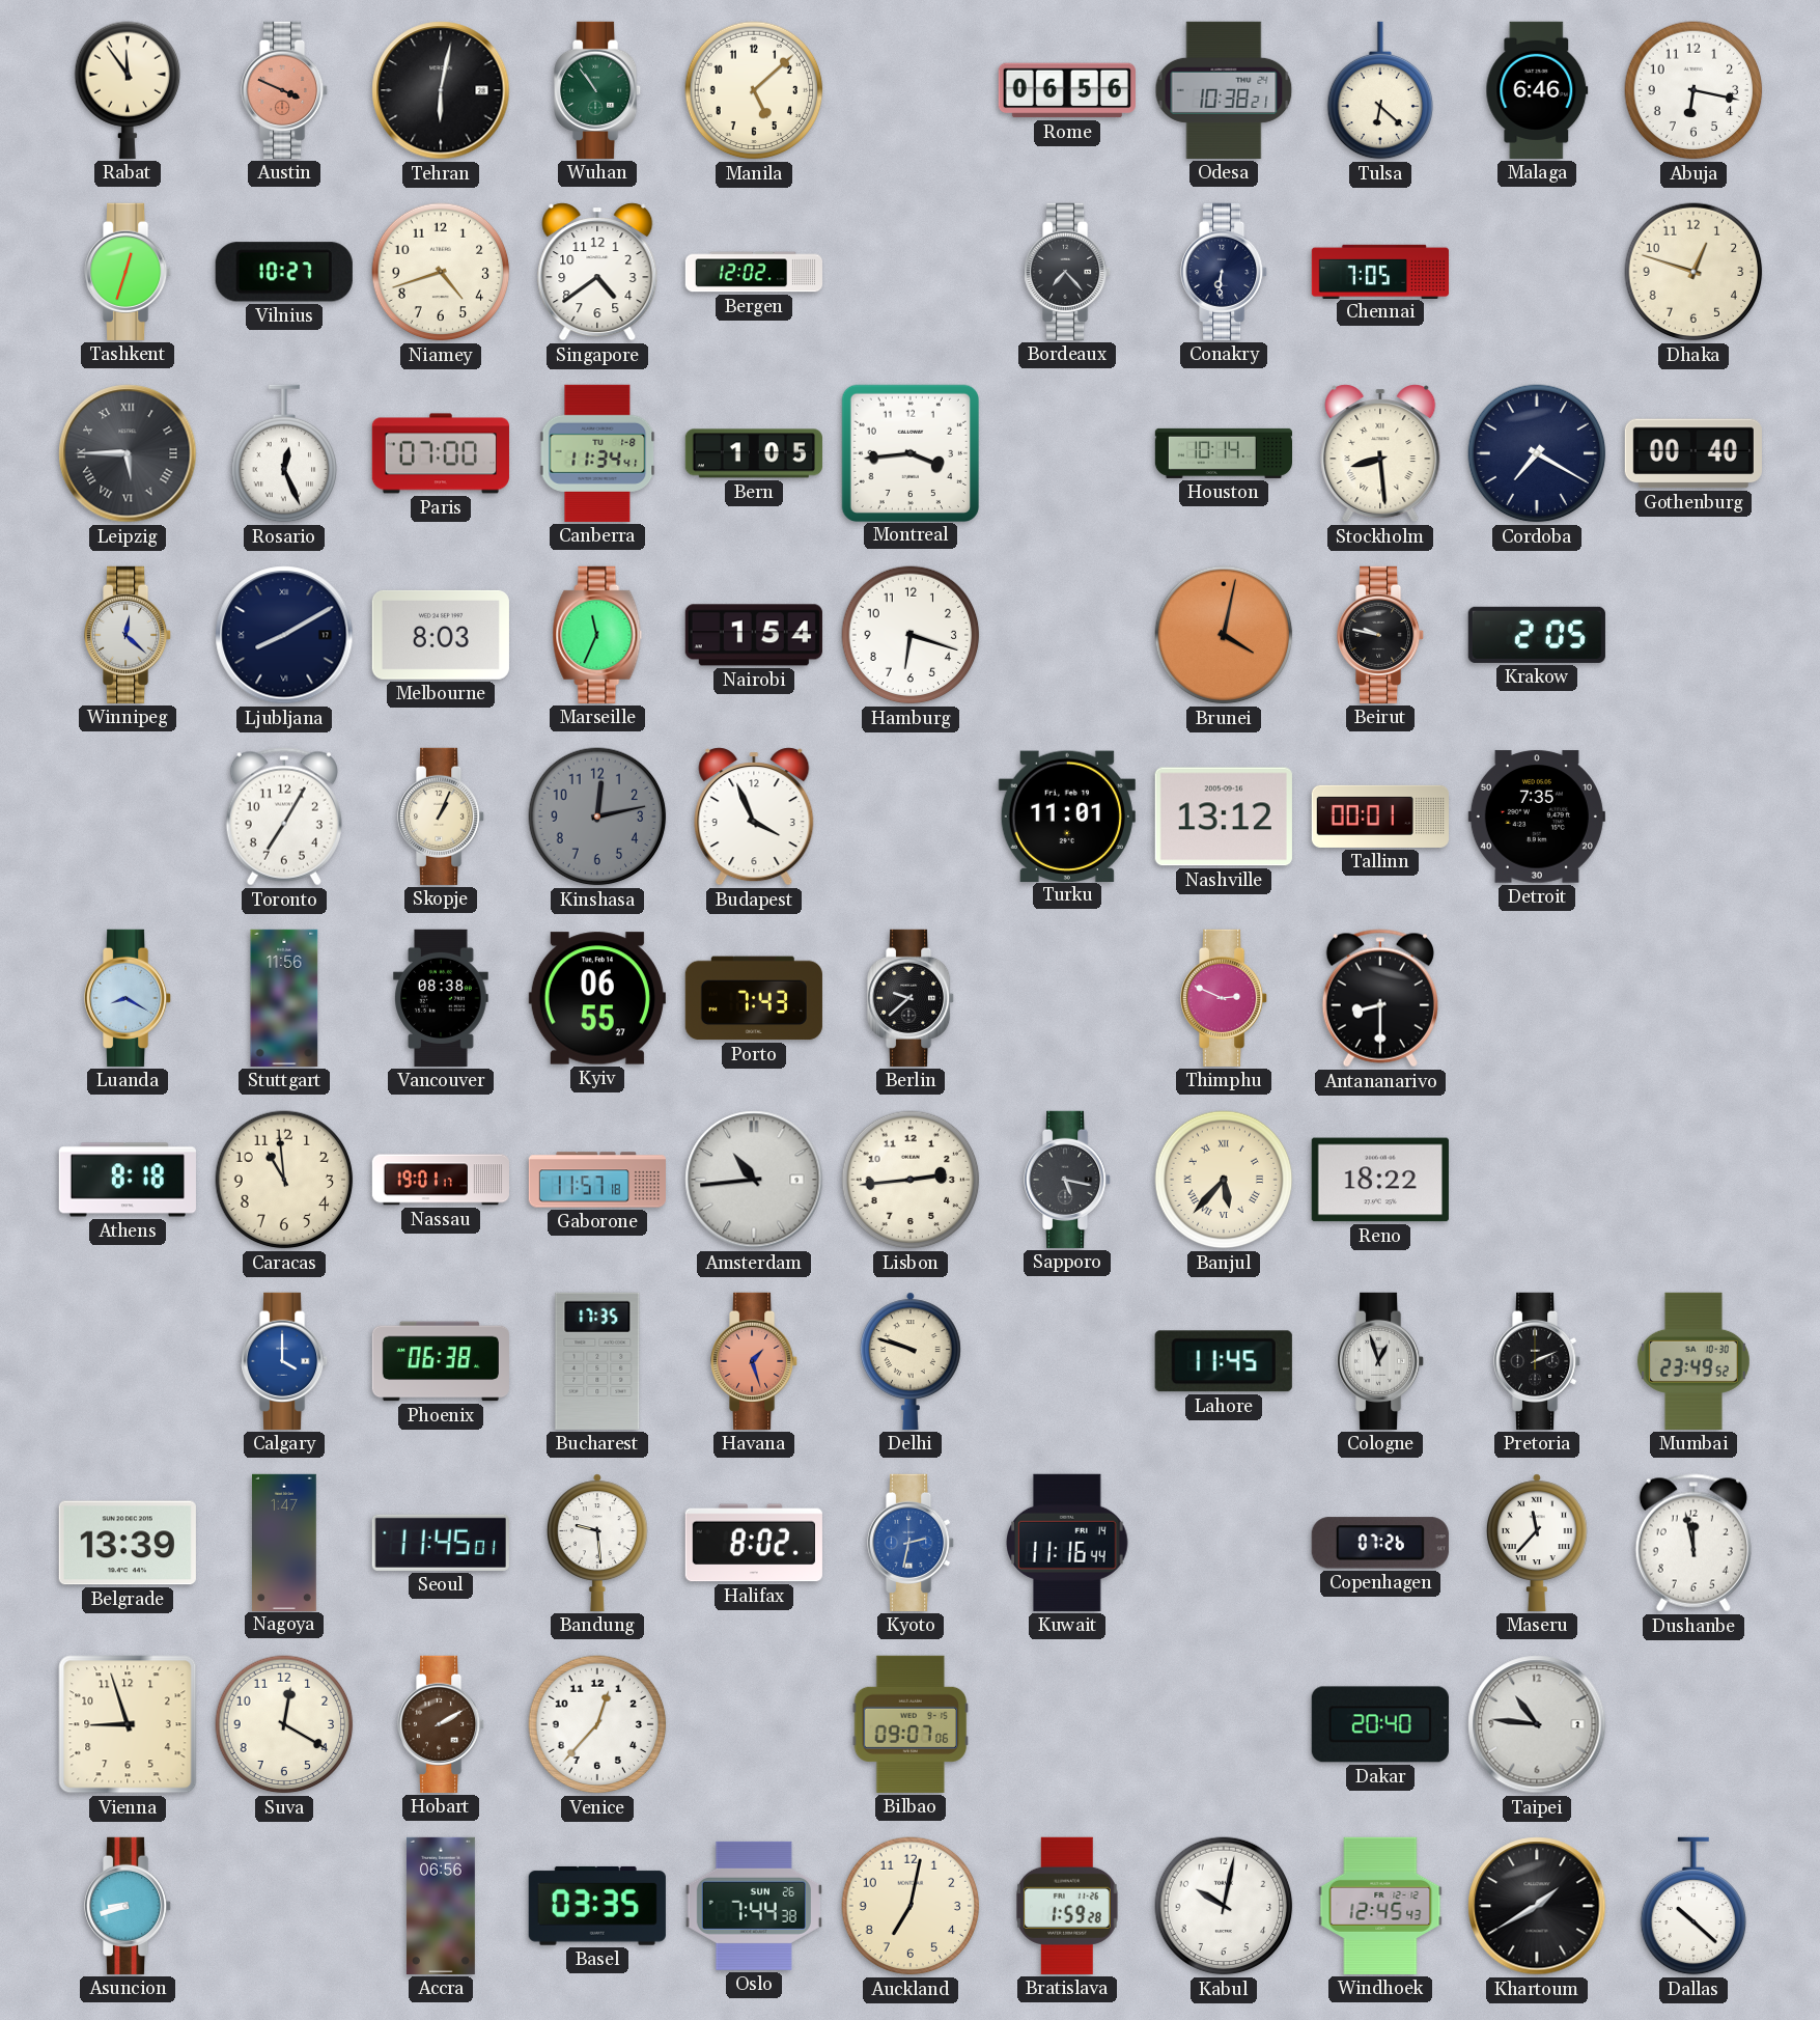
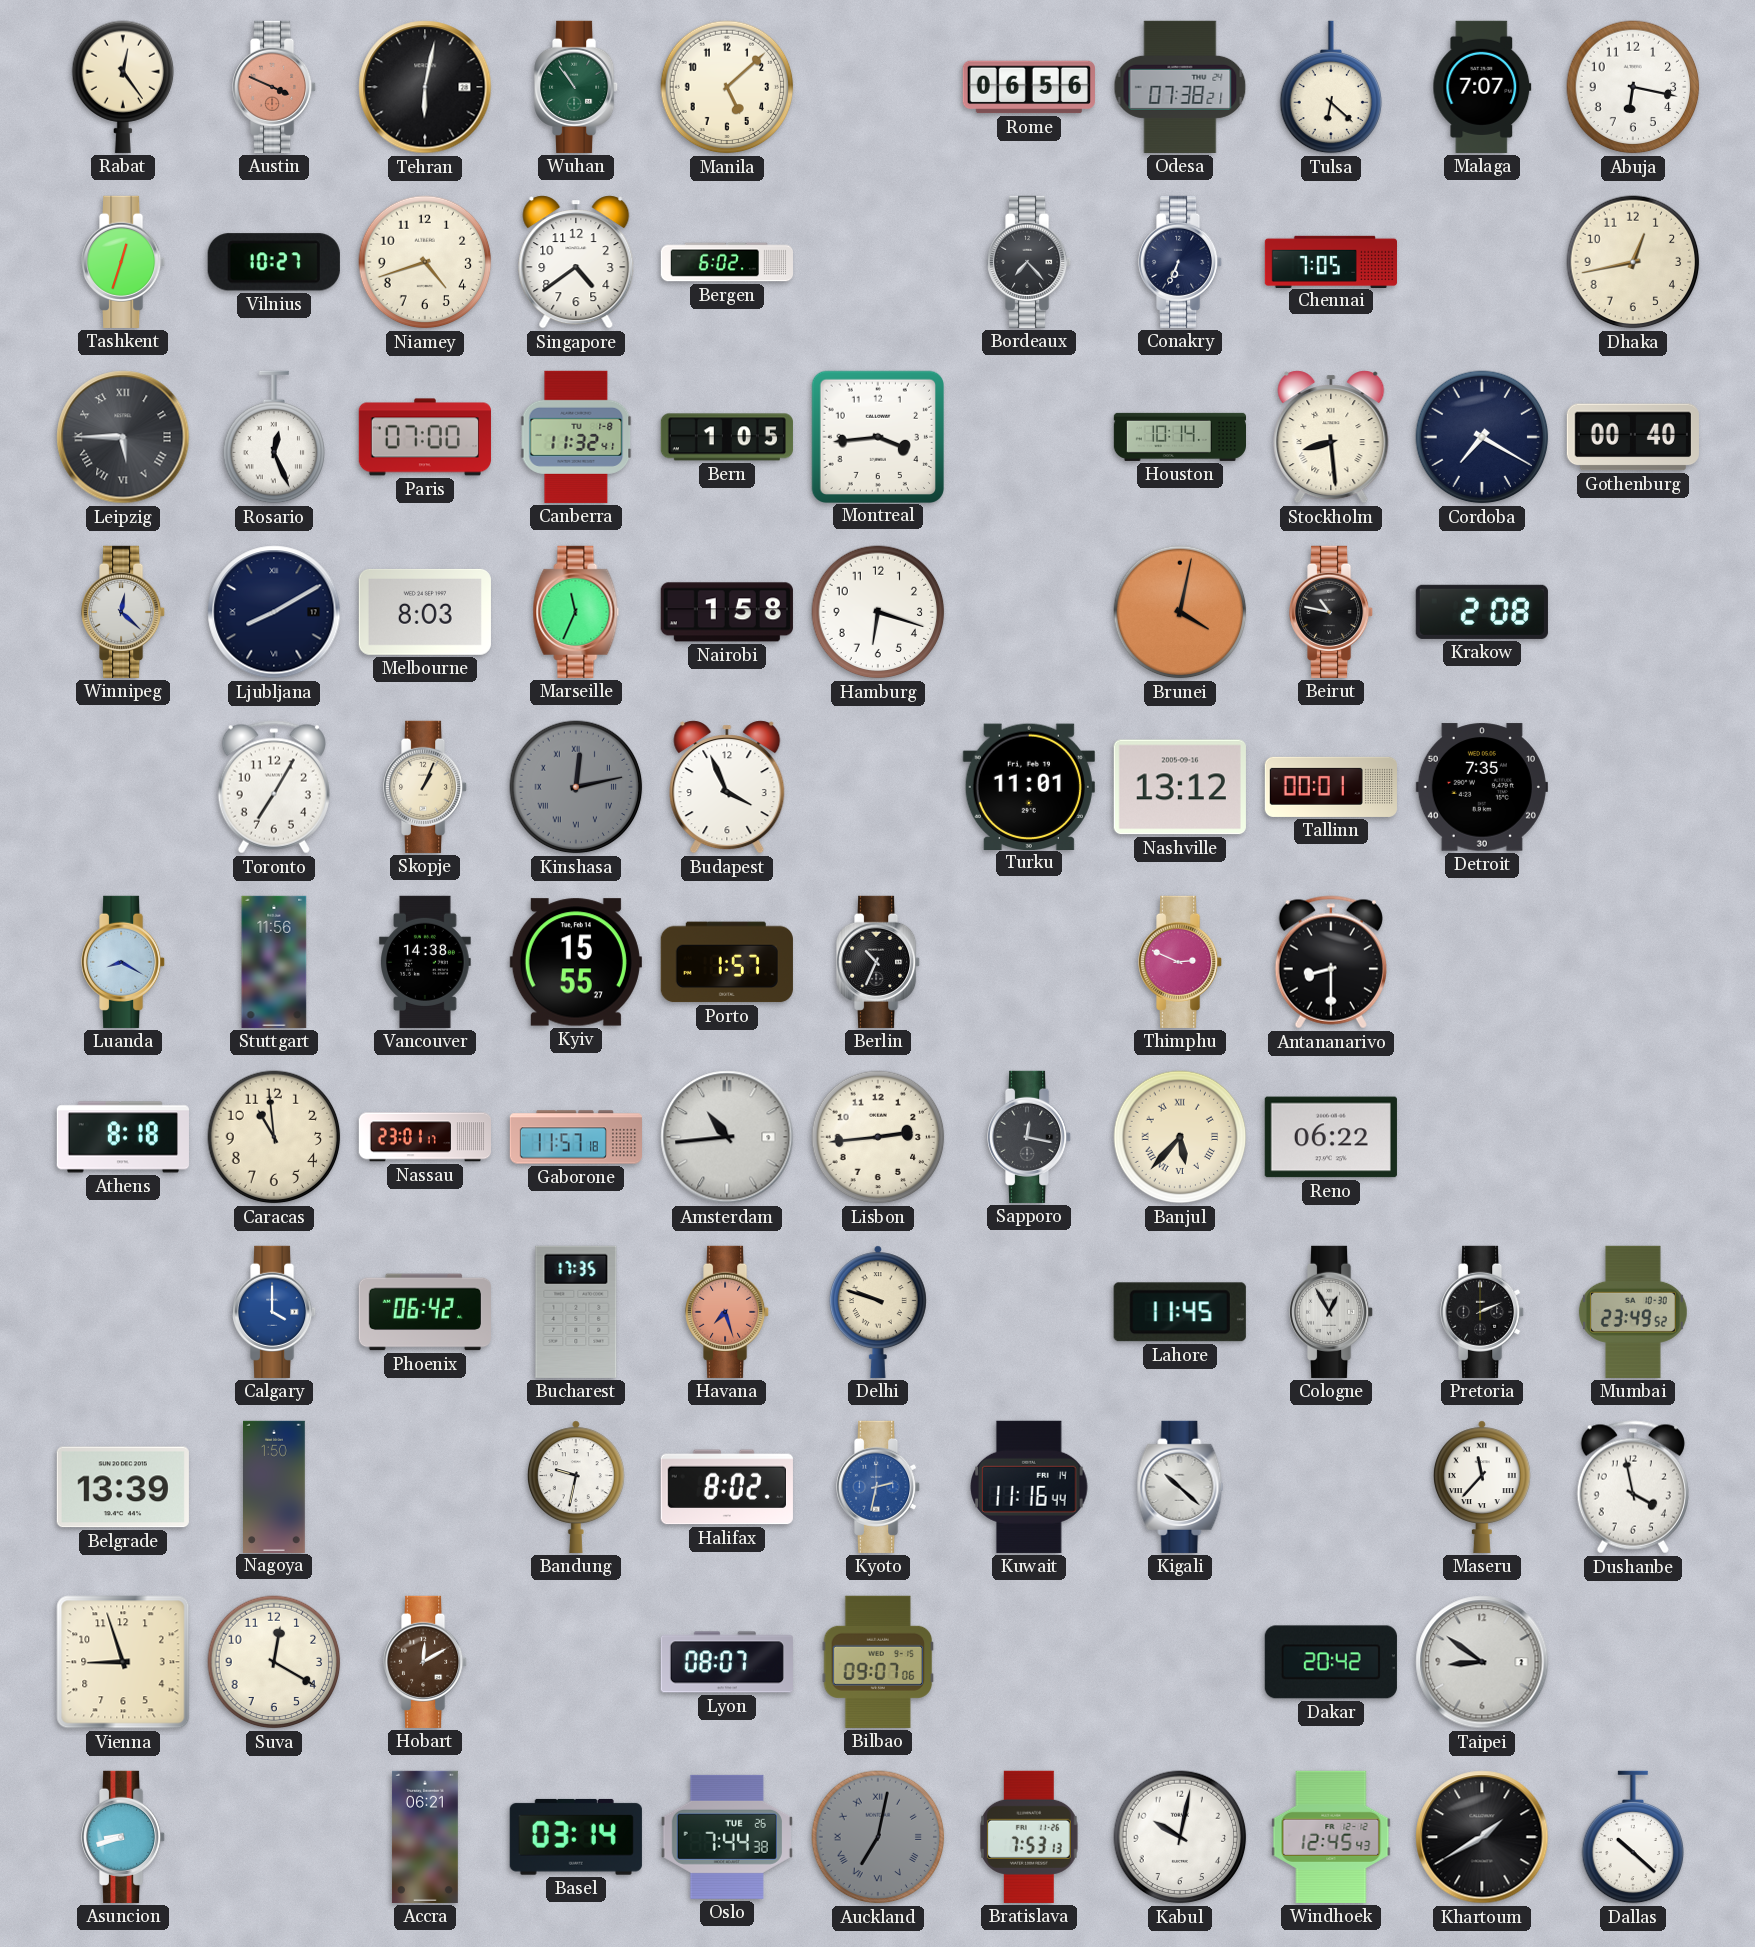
Rabat: 11:54 -> 12:24 (122, 87)
Odesa: 10:38 -> 07:38 (1180, 87)
Malaga: 6:46 -> 7:07 (1482, 87)
Bergen: 12:02 -> 6:02 (726, 262)
Conakry: 6:31 -> 6:34 (1181, 262)
Dhaka: 12:48 -> 12:43 (1633, 262)
Canberra: 11:34 -> 11:32 (576, 437)
Nairobi: 1:54 -> 1:58 (727, 612)
Beirut: 9:47 -> 10:47 (1332, 612)
Krakow: 2:05 -> 2:08 (1482, 612)
Kinshasa numerals: Arabic -> Roman (576, 787)
Vancouver: 08:38 -> 14:38 (426, 962)
Kyiv: 06:55 -> 15:55 (576, 962)
Porto: 7:43 -> 1:57 (727, 962)
Berlin: 9:38 -> 10:34 (879, 962)
Nassau: 19:01 -> 23:01 (424, 1137)
Sapporo: 5:17 -> 12:17 (1030, 1137)
Reno: 18:22 -> 06:22 (1331, 1137)
Phoenix: 06:38 -> 06:42 (425, 1312)
Havana: 1:27 -> 7:27 (728, 1312)
Cologne: 12:57 -> 12:55 (1332, 1312)
Nagoya: 1:47 -> 1:50 (275, 1486)
Seoul: 11:45 -> none (441, 1543)
Bandung: 9:29 -> 9:32 (576, 1487)
Kigali: none -> 10:22 (1180, 1487)
Copenhagen: 07:26 -> none (1380, 1543)
Dushanbe: 11:58 -> 3:58 (1633, 1487)
Hobart: 2:10 -> 12:10 (426, 1662)
Venice: 12:37 -> none (597, 1724)
Lyon: none -> 08:07 (727, 1662)
Dakar: 20:40 -> 20:42 (1331, 1662)
Taipei: 10:46 -> 8:51 (1482, 1662)
Accra: 06:56 -> 06:21 (425, 1837)
Basel: 03:35 -> 03:14 (576, 1837)
Oslo date: SUN 26 -> TUE 26 (727, 1837)
Auckland dial: cream -> grey (878, 1837)
Auckland numerals: Arabic -> Roman (878, 1837)
Bratislava: 1:59 -> 7:53 (1030, 1837)
